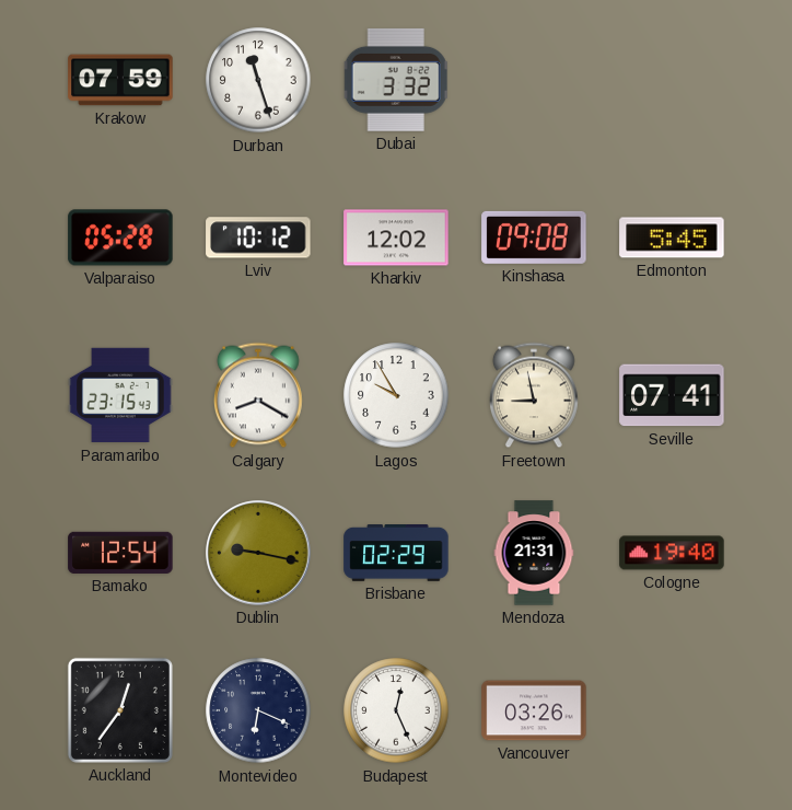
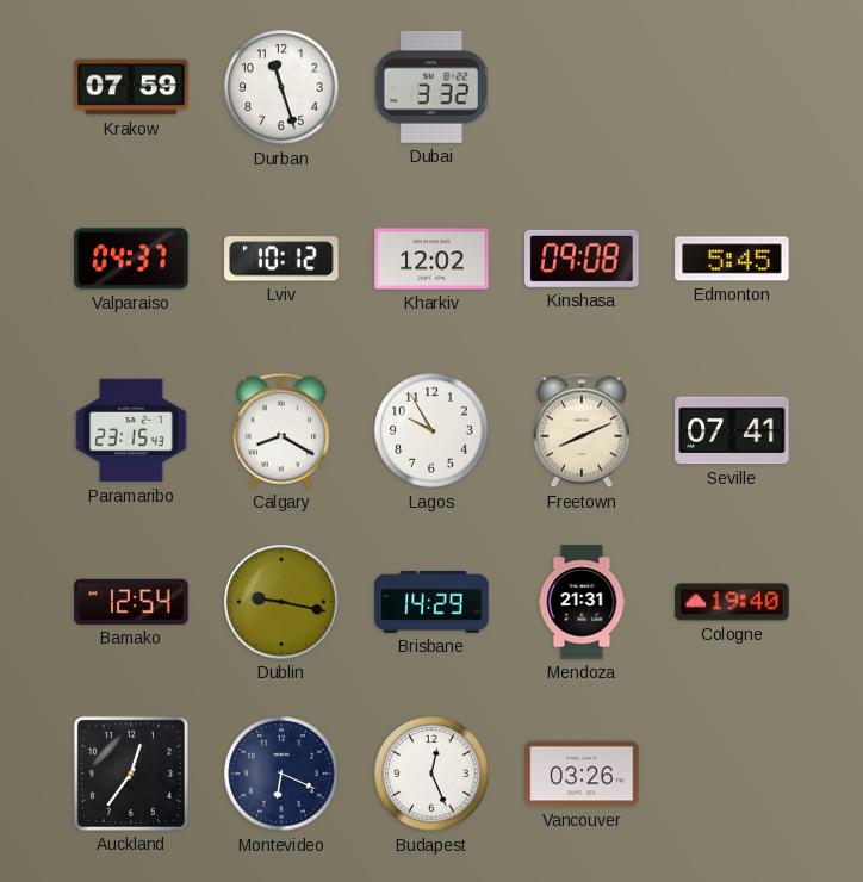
Valparaiso: 05:28 -> 04:37 (131, 259)
Freetown: 8:58 -> 8:11 (582, 430)
Brisbane: 02:29 -> 14:29 (431, 603)
